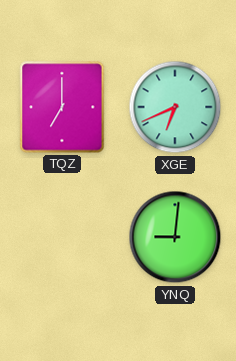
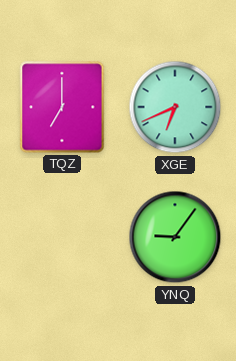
YNQ: 9:01 -> 9:06 (175, 237)
